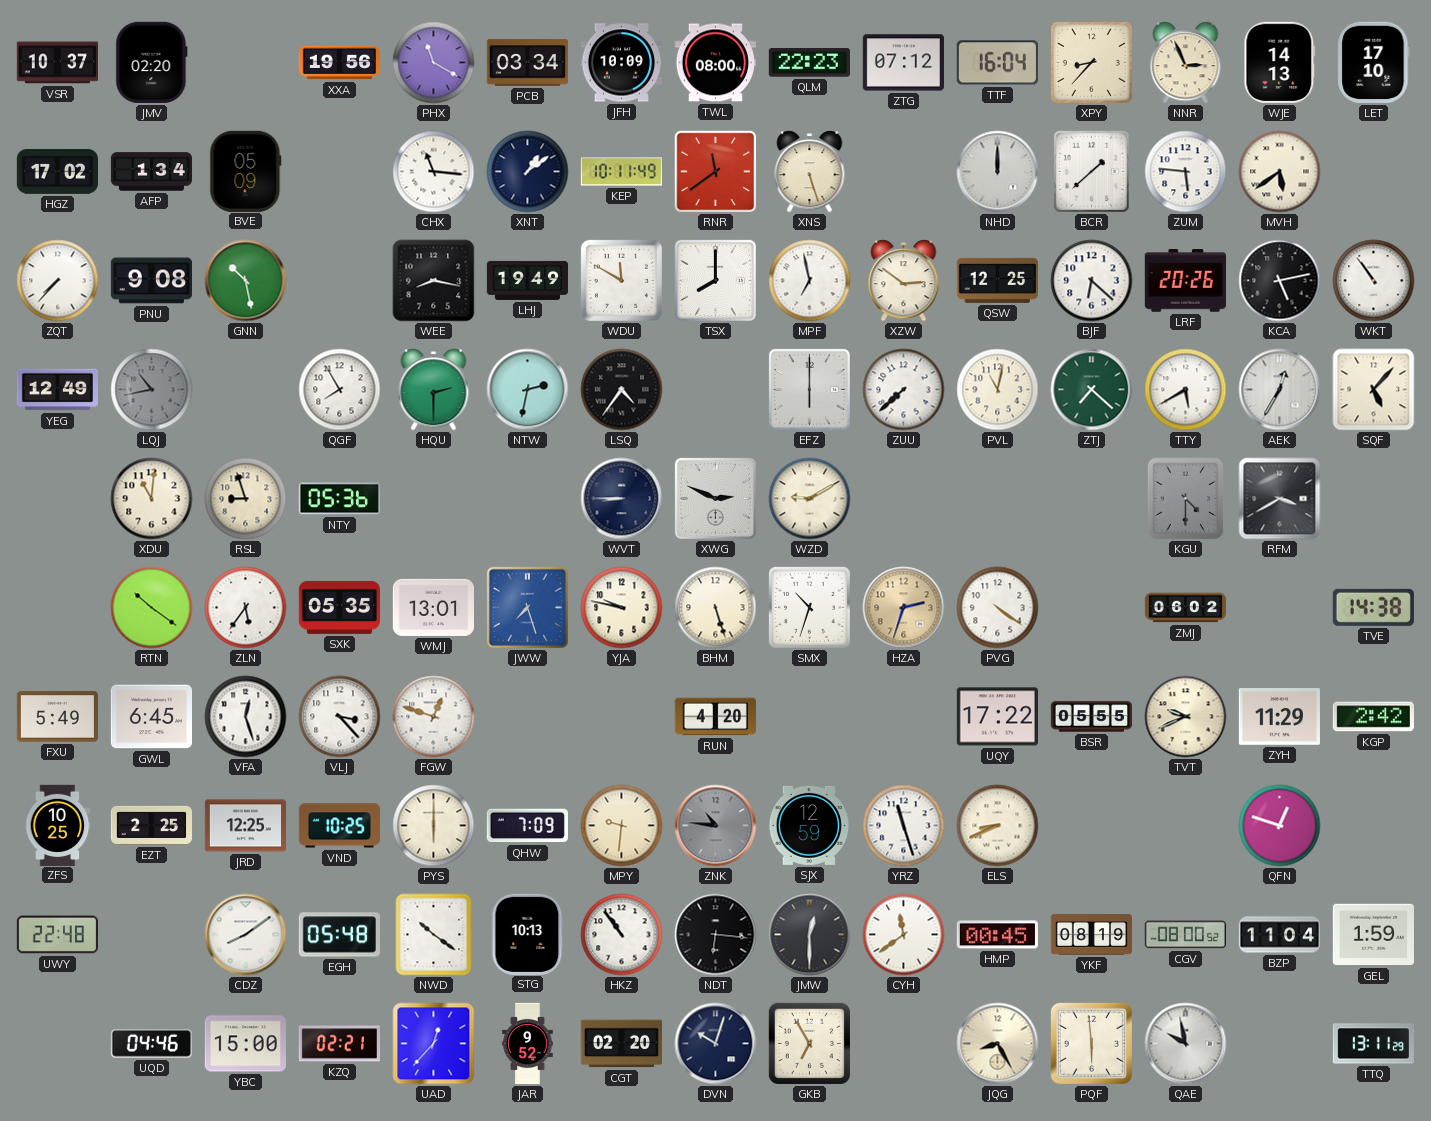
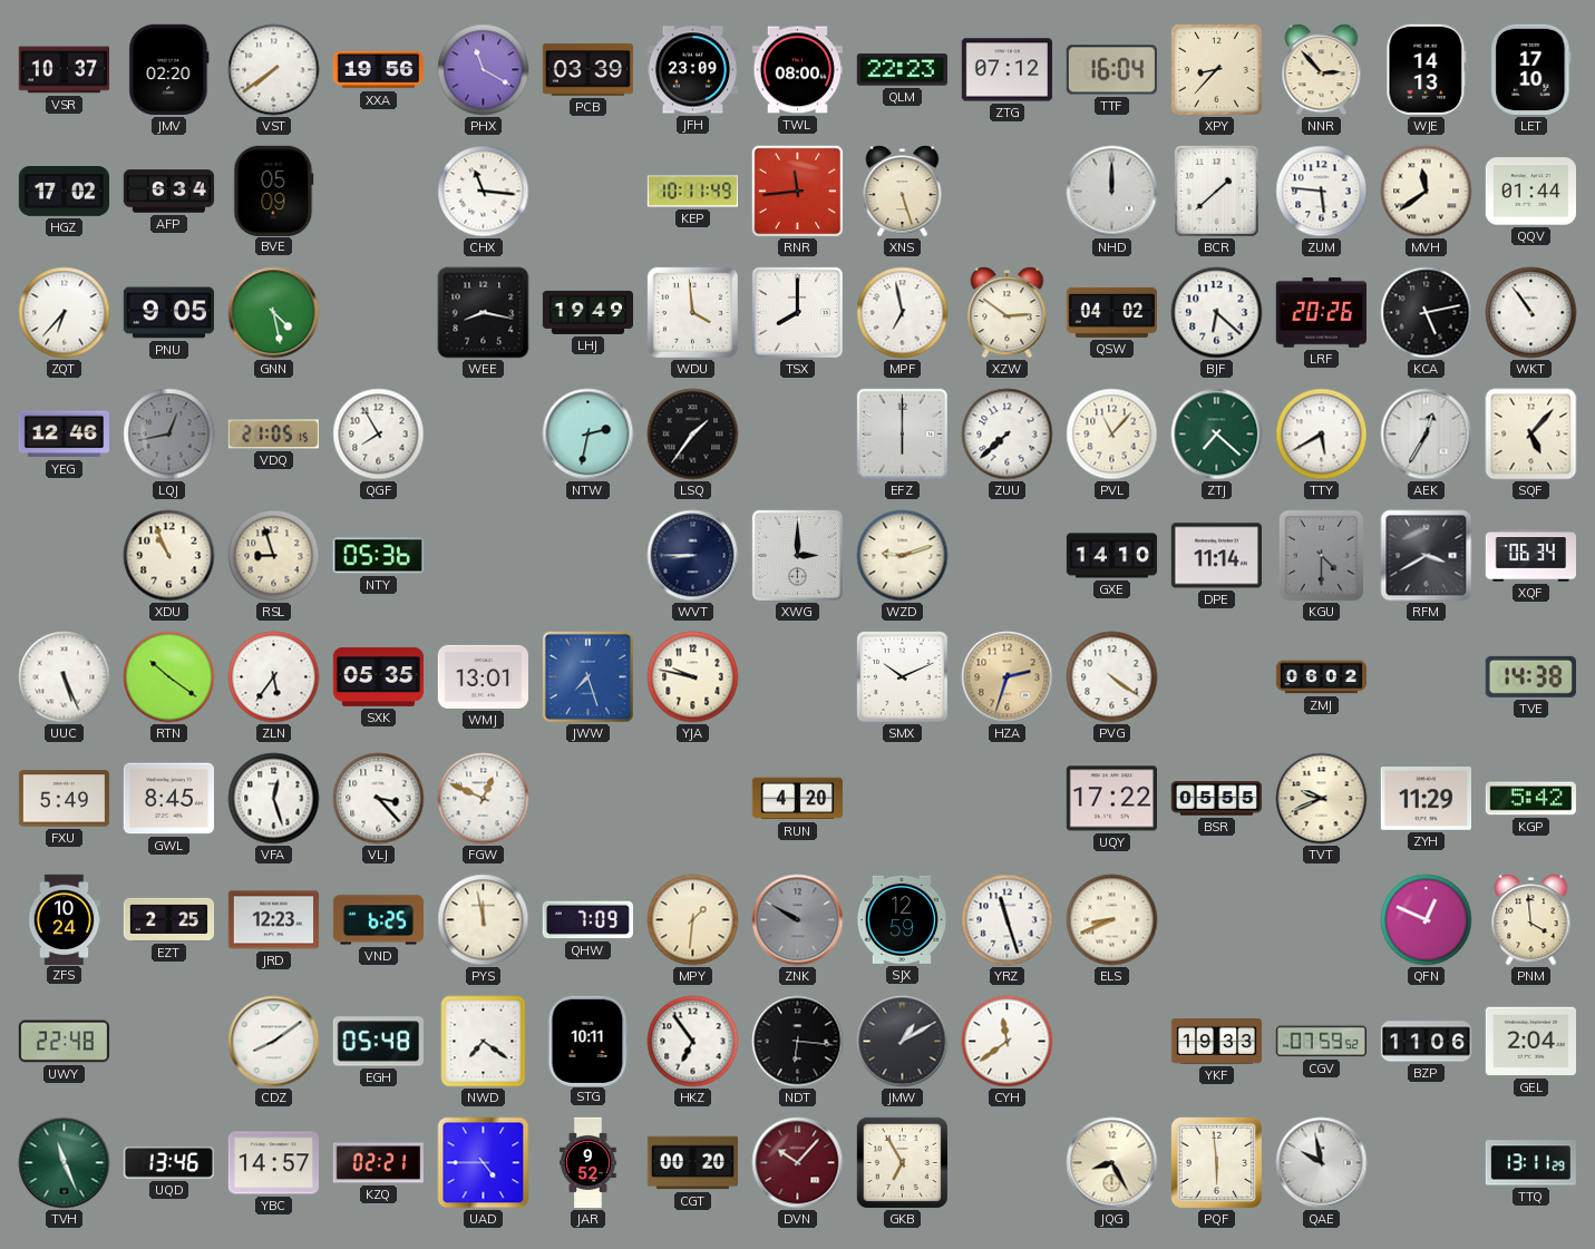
VST: none -> 7:39 (274, 70)
PCB: 03:34 -> 03:39 (587, 70)
JFH: 10:09 -> 23:09 (692, 70)
NNR: 2:56 -> 2:53 (1322, 70)
AFP: 1:34 -> 6:34 (169, 192)
XNT: 1:09 -> none (528, 172)
RNR: 11:39 -> 11:44 (798, 192)
MVH: 5:39 -> 11:39 (1427, 192)
QQV: none -> 01:44 (1530, 192)
ZQT: 7:37 -> 6:37 (65, 313)
PNU: 9:08 -> 9:05 (168, 313)
GNN: 10:28 -> 4:28 (274, 313)
WDU: 11:50 -> 3:59 (692, 312)
QSW: 12:25 -> 04:02 (1111, 312)
YEG: 12:49 -> 12:46 (64, 435)
LQJ: 10:43 -> 12:43 (169, 435)
VDQ: none -> 21:05 (273, 435)
HQU: 2:30 -> none (434, 390)
LSQ: 4:36 -> 1:36 (693, 435)
PVL: 11:02 -> 11:07 (1112, 435)
XDU: 11:01 -> 10:56 (169, 556)
XWG: 2:49 -> 3:00 (797, 555)
WZD: 9:10 -> 9:12 (903, 556)
GXE: none -> 14:10 (1112, 556)
DPE: none -> 11:14 (1216, 556)
XQF: none -> 06:34 (1530, 556)
UUC: none -> 5:26 (65, 677)
BHM: 5:27 -> none (716, 608)
SMX: 10:33 -> 10:11 (902, 676)
GWL: 6:45 -> 8:45 (168, 799)
FGW: 12:48 -> 12:49 (484, 799)
KGP: 2:42 -> 5:42 (1530, 799)
ZFS: 10:25 -> 10:24 (65, 919)
JRD: 12:25 -> 12:23 (273, 920)
VND: 10:25 -> 6:25 (378, 920)
PYS: 6:00 -> 11:58 (484, 920)
MPY: 9:31 -> 1:31 (693, 920)
ZNK: 10:46 -> 9:50 (798, 920)
QFN: 12:48 -> 12:49 (1427, 920)
PNM: none -> 3:59 (1531, 920)
NWD: 10:21 -> 7:21 (484, 1042)
STG: 10:13 -> 10:11 (589, 1041)
HKZ: 10:54 -> 6:54 (693, 1042)
JMW: 12:30 -> 1:10 (903, 1042)
HMP: 00:45 -> none (997, 935)
YKF: 08:19 -> 19:33 (1216, 1042)
CGV: 08:00 -> 07:59 (1321, 1042)
BZP: 11:04 -> 11:06 (1427, 1042)
GEL: 1:59 -> 2:04 (1530, 1042)
TVH: none -> 11:26 (65, 1163)
UQD: 04:46 -> 13:46 (168, 1163)
YBC: 15:00 -> 14:57 (273, 1163)
UAD: 12:37 -> 4:45 (484, 1163)
CGT: 02:20 -> 00:20 (692, 1163)
DVN: 10:03 -> 10:07 (798, 1163)
DVN dial: navy -> burgundy (798, 1163)
